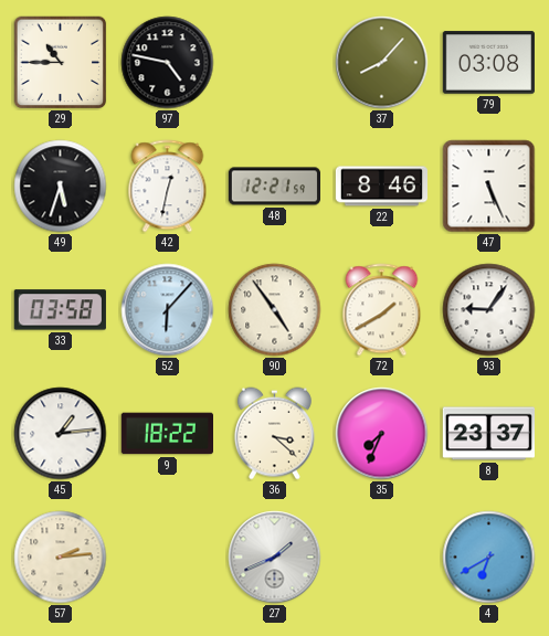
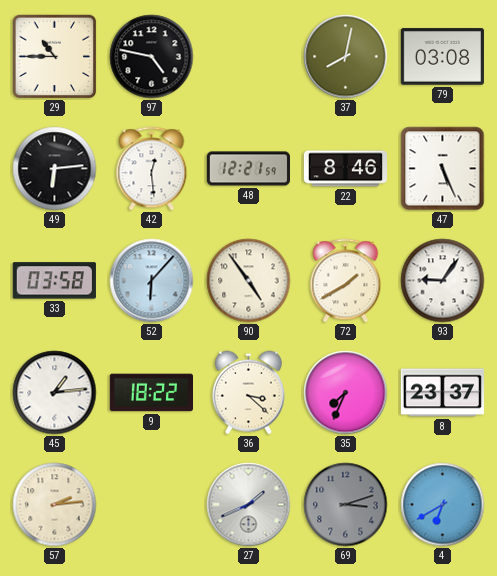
37: 8:07 -> 8:02 (346, 57)
49: 5:33 -> 6:14 (55, 169)
42: 12:32 -> 12:29 (152, 169)
69: none -> 3:12 (346, 505)
